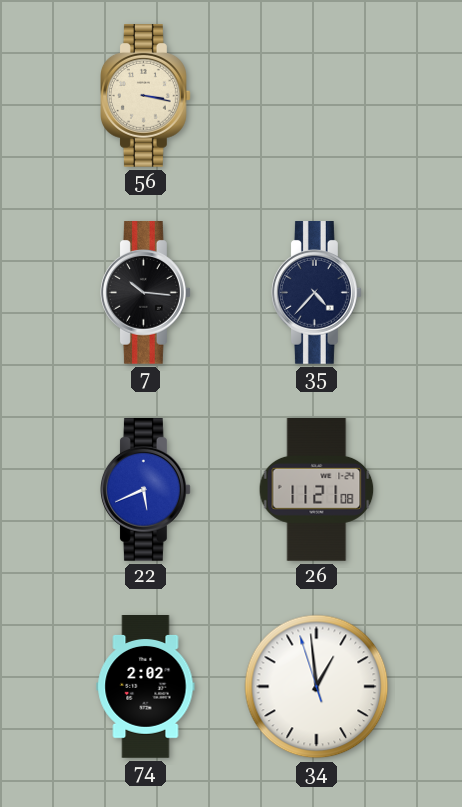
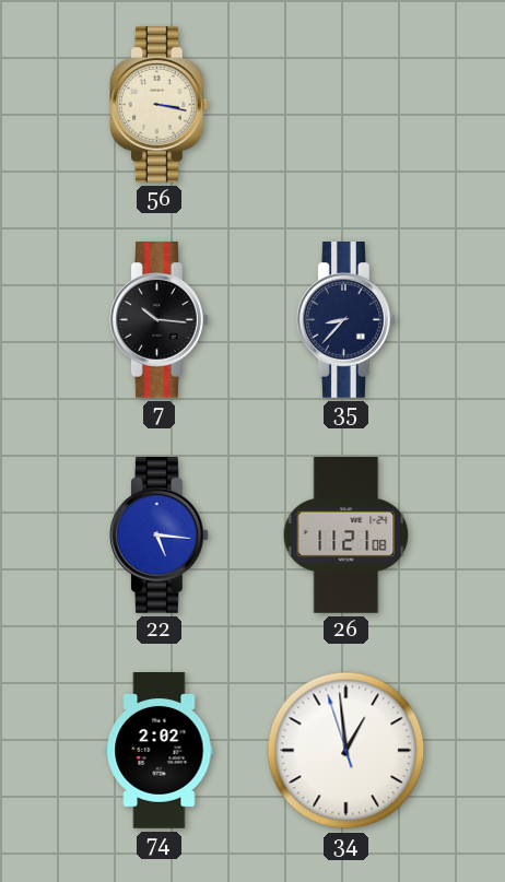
35: 4:37 -> 8:37 (347, 320)
22: 5:41 -> 5:16 (160, 536)
